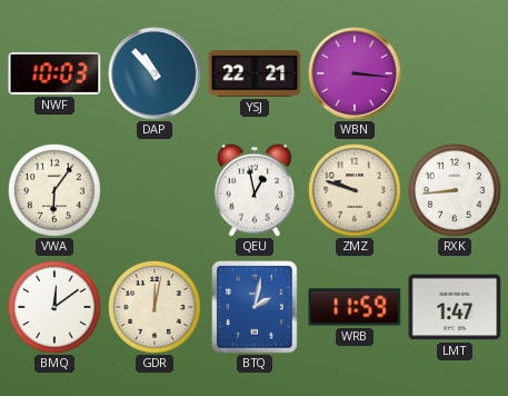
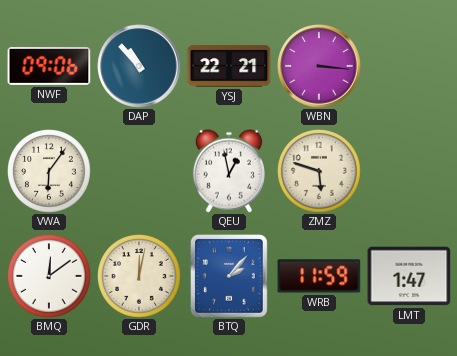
NWF: 10:03 -> 09:06 (49, 66)
ZMZ: 9:48 -> 5:48 (320, 172)
RXK: 8:44 -> none (456, 191)
BTQ: 2:02 -> 2:07 (230, 277)
